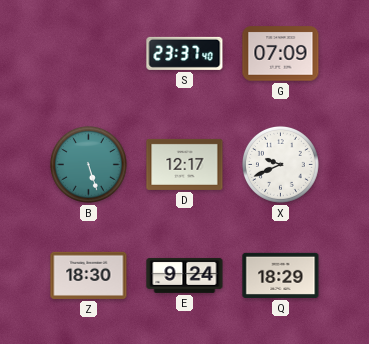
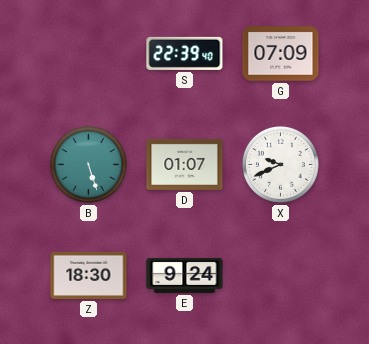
S: 23:37 -> 22:39 (185, 53)
D: 12:17 -> 01:07 (185, 164)
Q: 18:29 -> none (281, 275)
